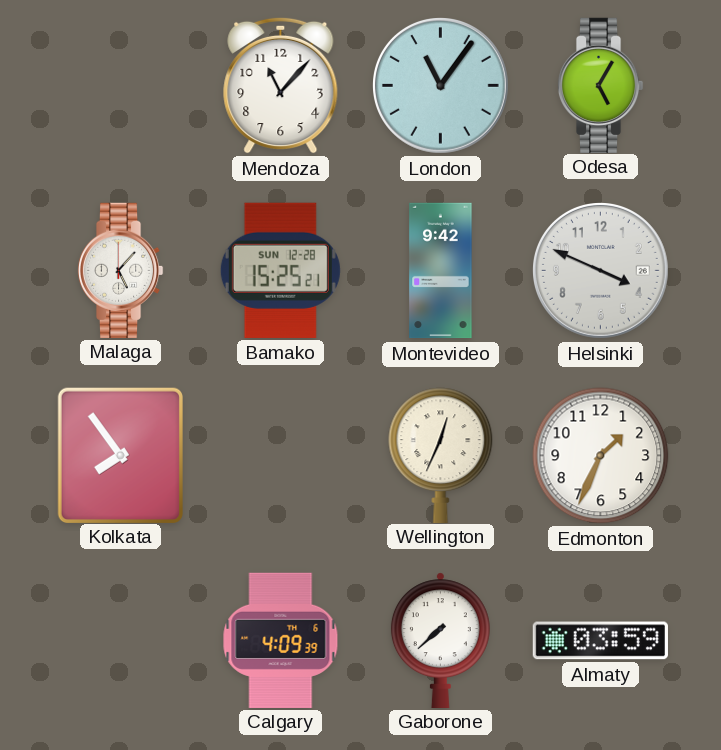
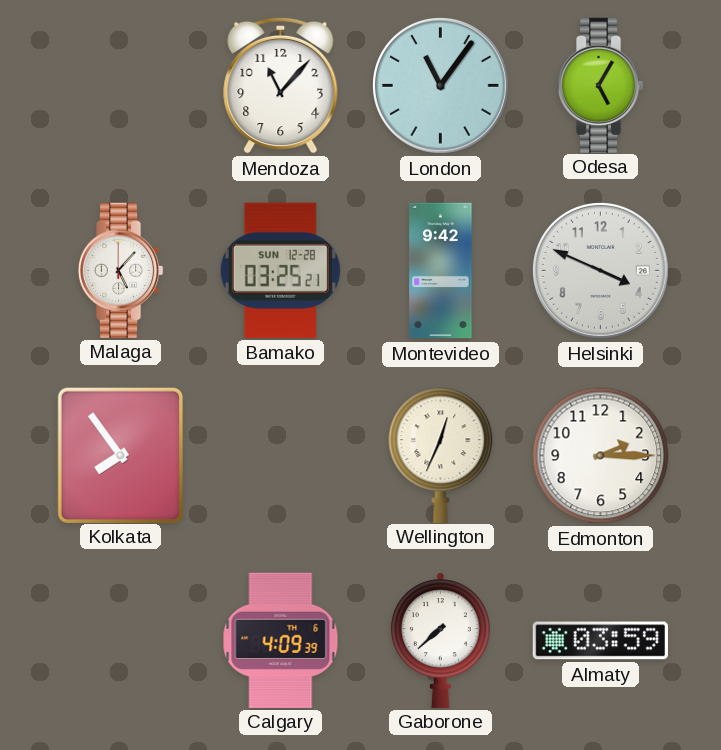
Bamako: 15:25 -> 03:25 (280, 270)
Edmonton: 1:34 -> 2:15 (601, 456)
